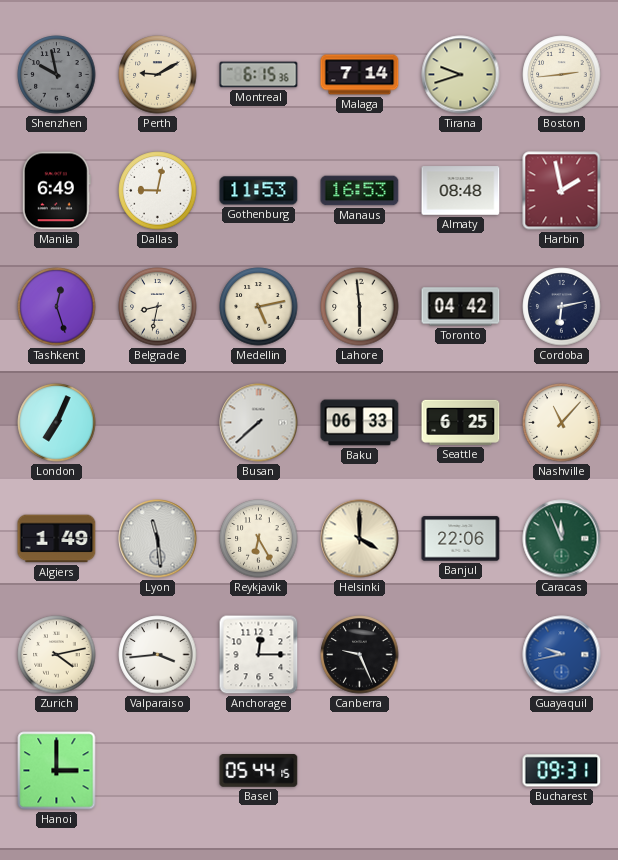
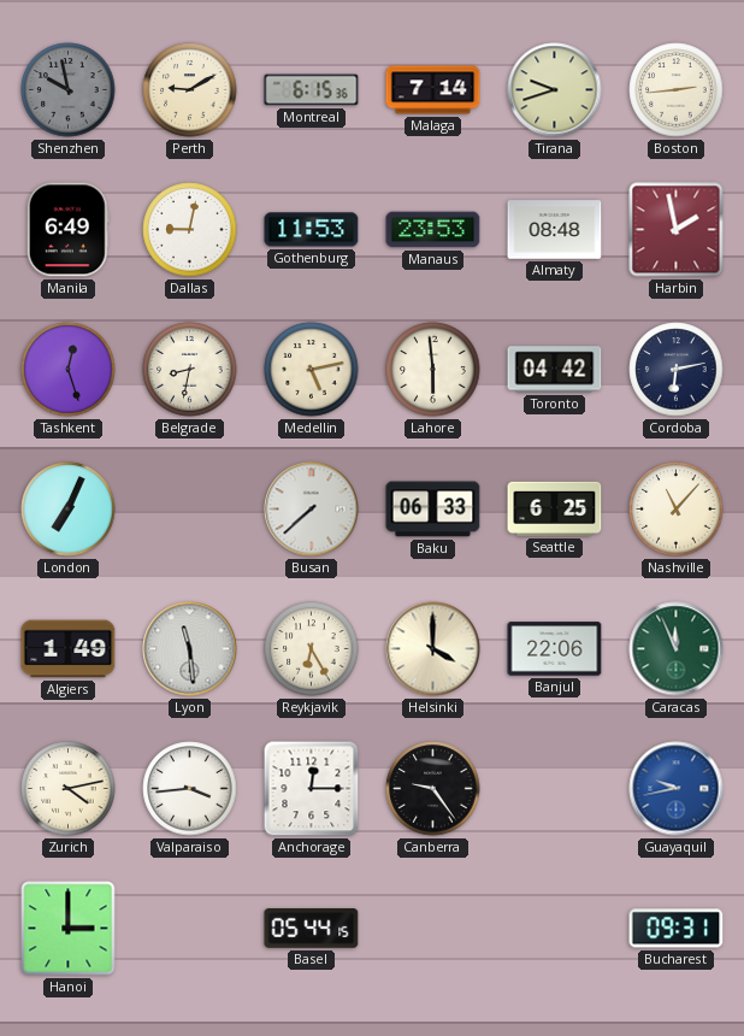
Manaus: 16:53 -> 23:53 (433, 230)
Canberra: 9:26 -> 9:24 (433, 789)
